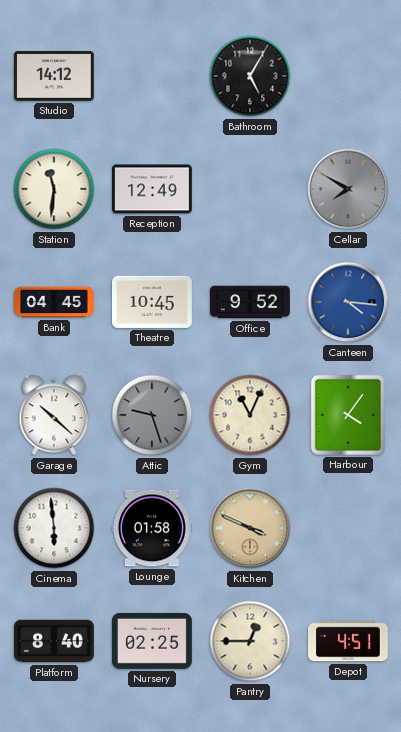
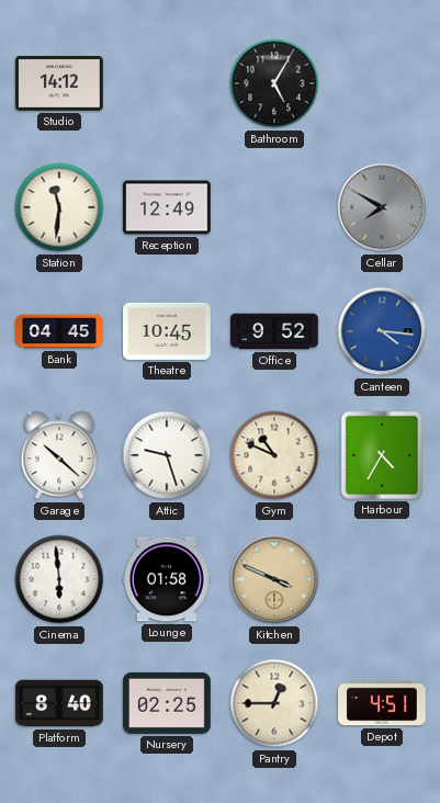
Attic dial: grey -> white (167, 455)
Gym: 11:04 -> 10:49 (274, 455)
Harbour: 4:06 -> 4:35 (382, 455)
